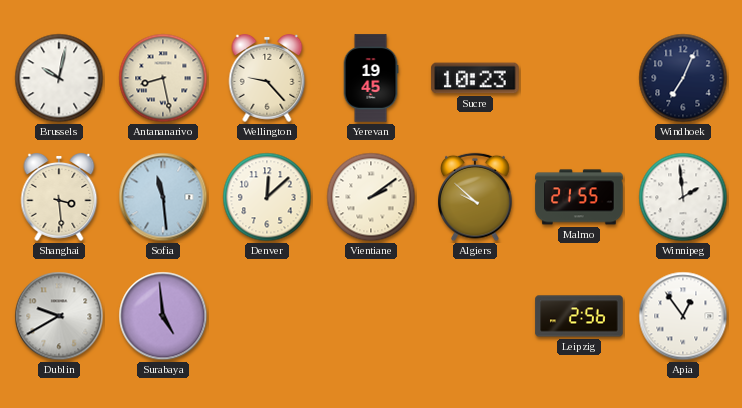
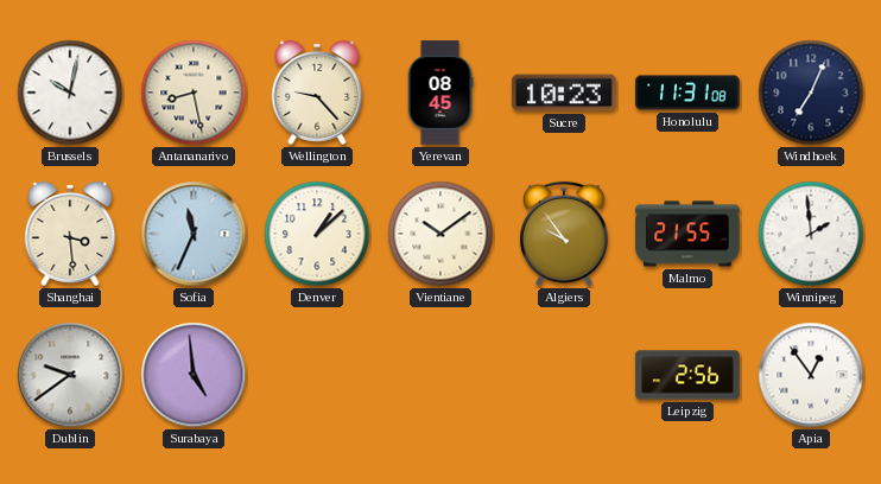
Yerevan: 19:45 -> 08:45 (441, 93)
Honolulu: none -> 11:31 (687, 93)
Sofia: 11:29 -> 11:34 (194, 234)
Denver: 12:08 -> 1:08 (317, 234)
Vientiane: 2:09 -> 10:09 (441, 234)
Algiers: 9:52 -> 9:54 (565, 234)
Dublin: 9:40 -> 9:39 (70, 375)
